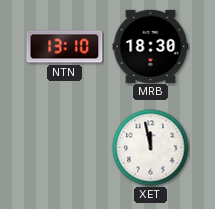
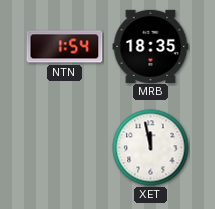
NTN: 13:10 -> 1:54 (65, 47)
MRB: 18:30 -> 18:35 (151, 46)
